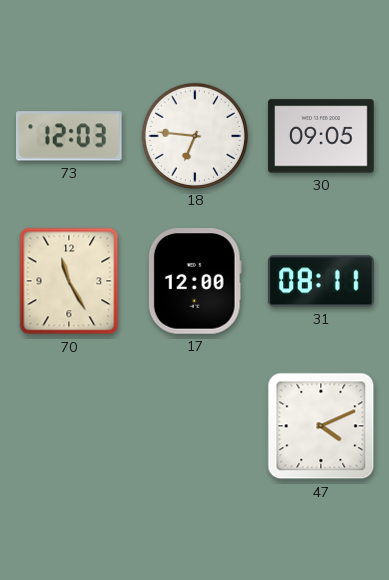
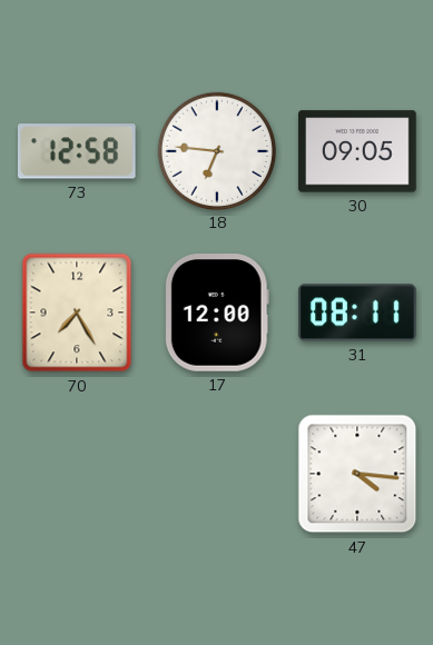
73: 12:03 -> 12:58 (77, 151)
70: 11:25 -> 7:25 (77, 312)
47: 4:11 -> 4:16 (357, 474)
